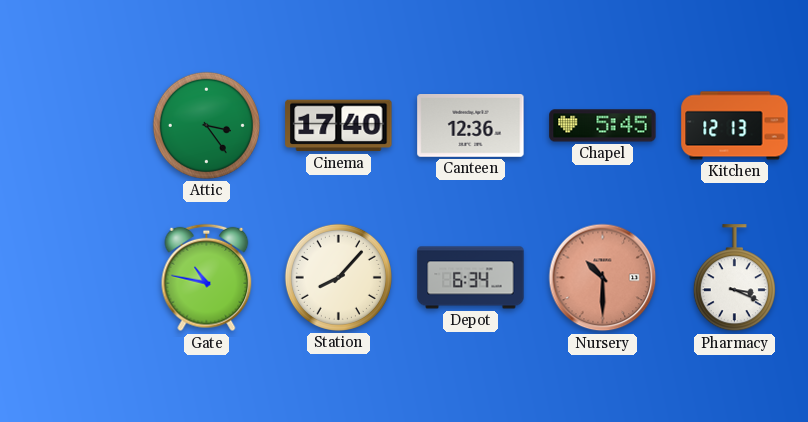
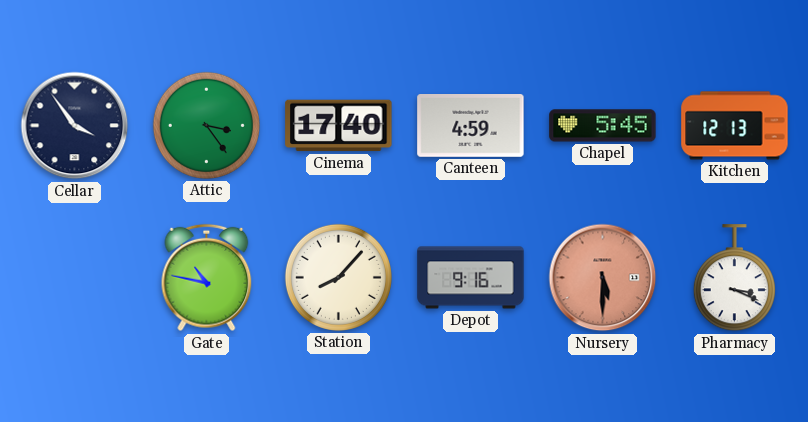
Cellar: none -> 3:54 (75, 126)
Canteen: 12:36 -> 4:59 (471, 126)
Depot: 6:34 -> 9:16 (471, 278)
Nursery: 10:30 -> 5:30 (603, 278)
